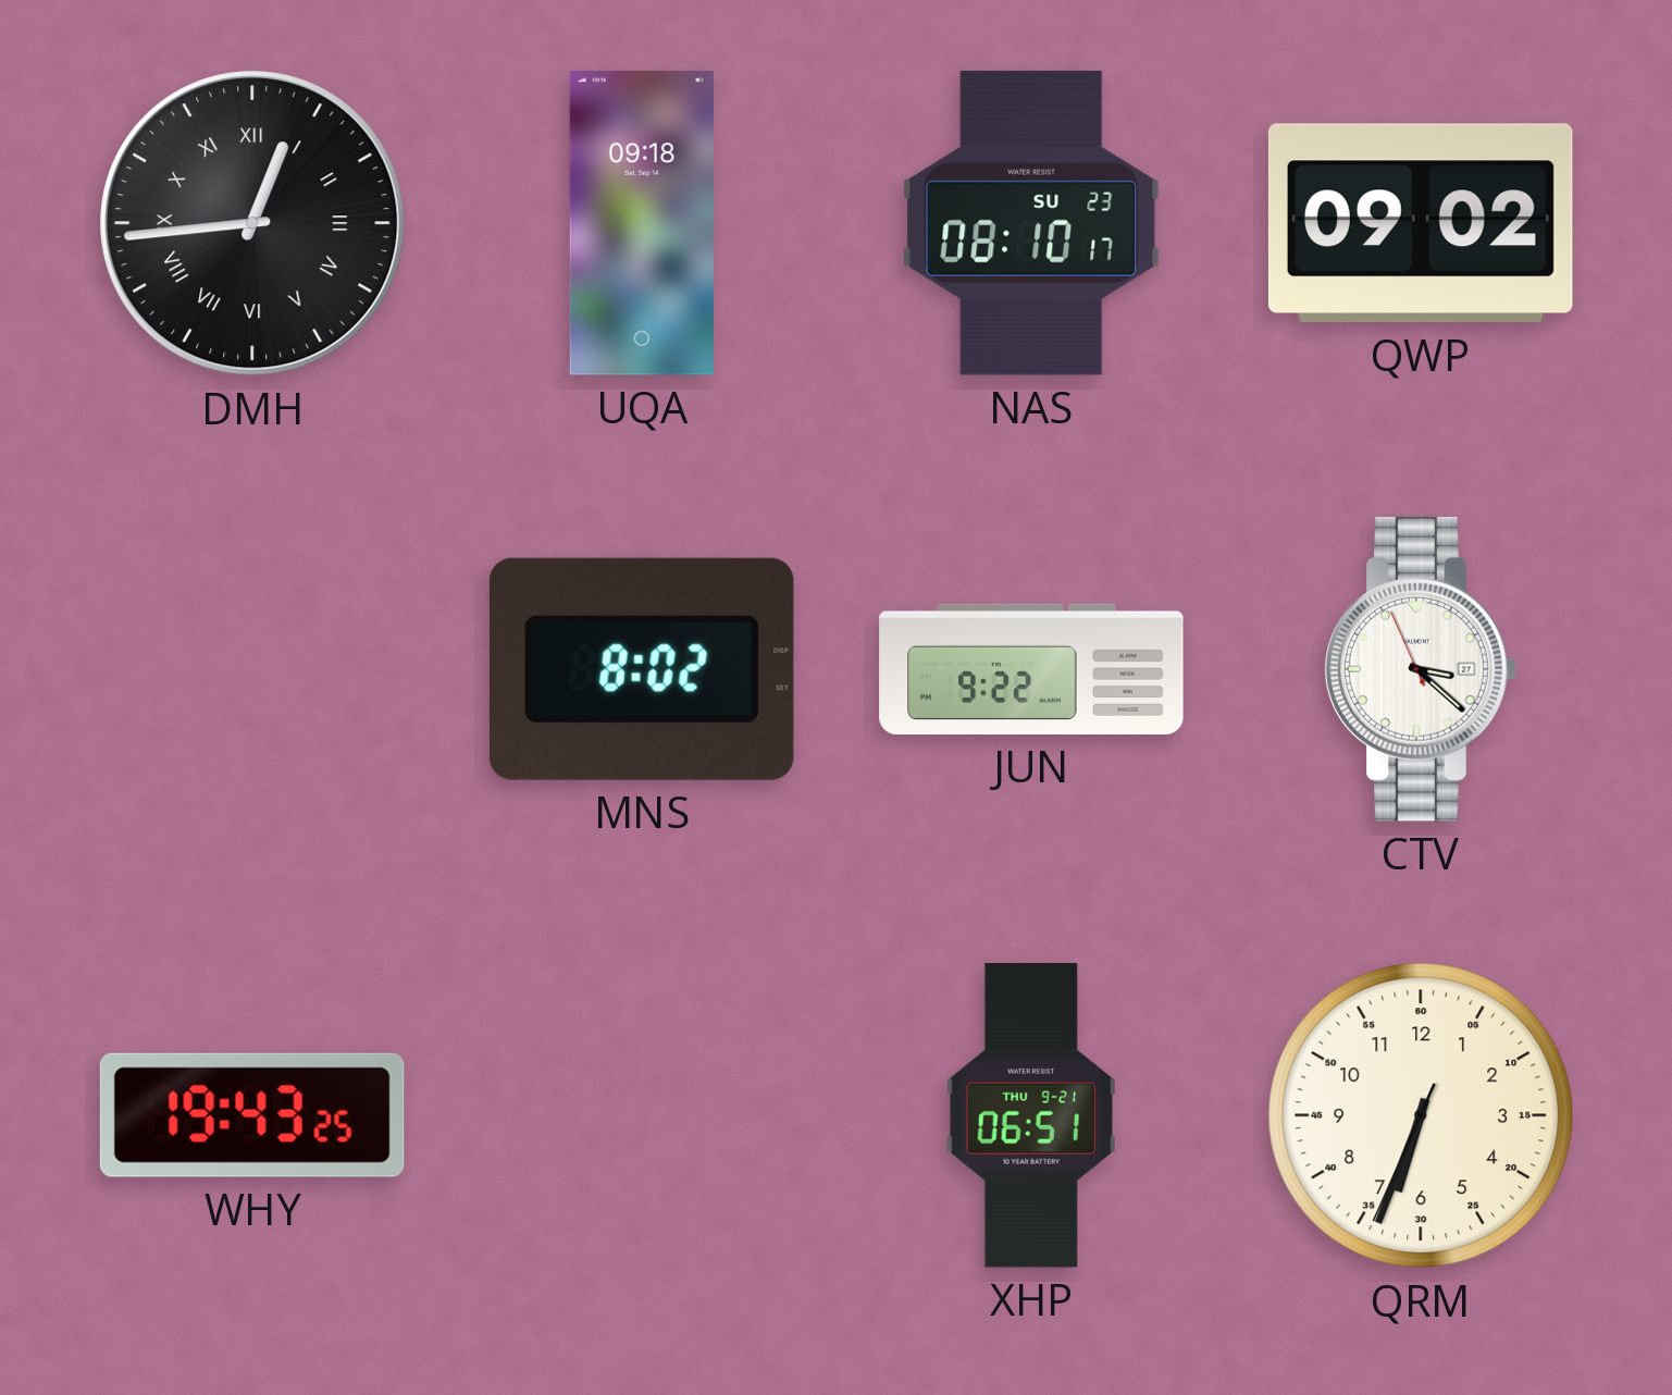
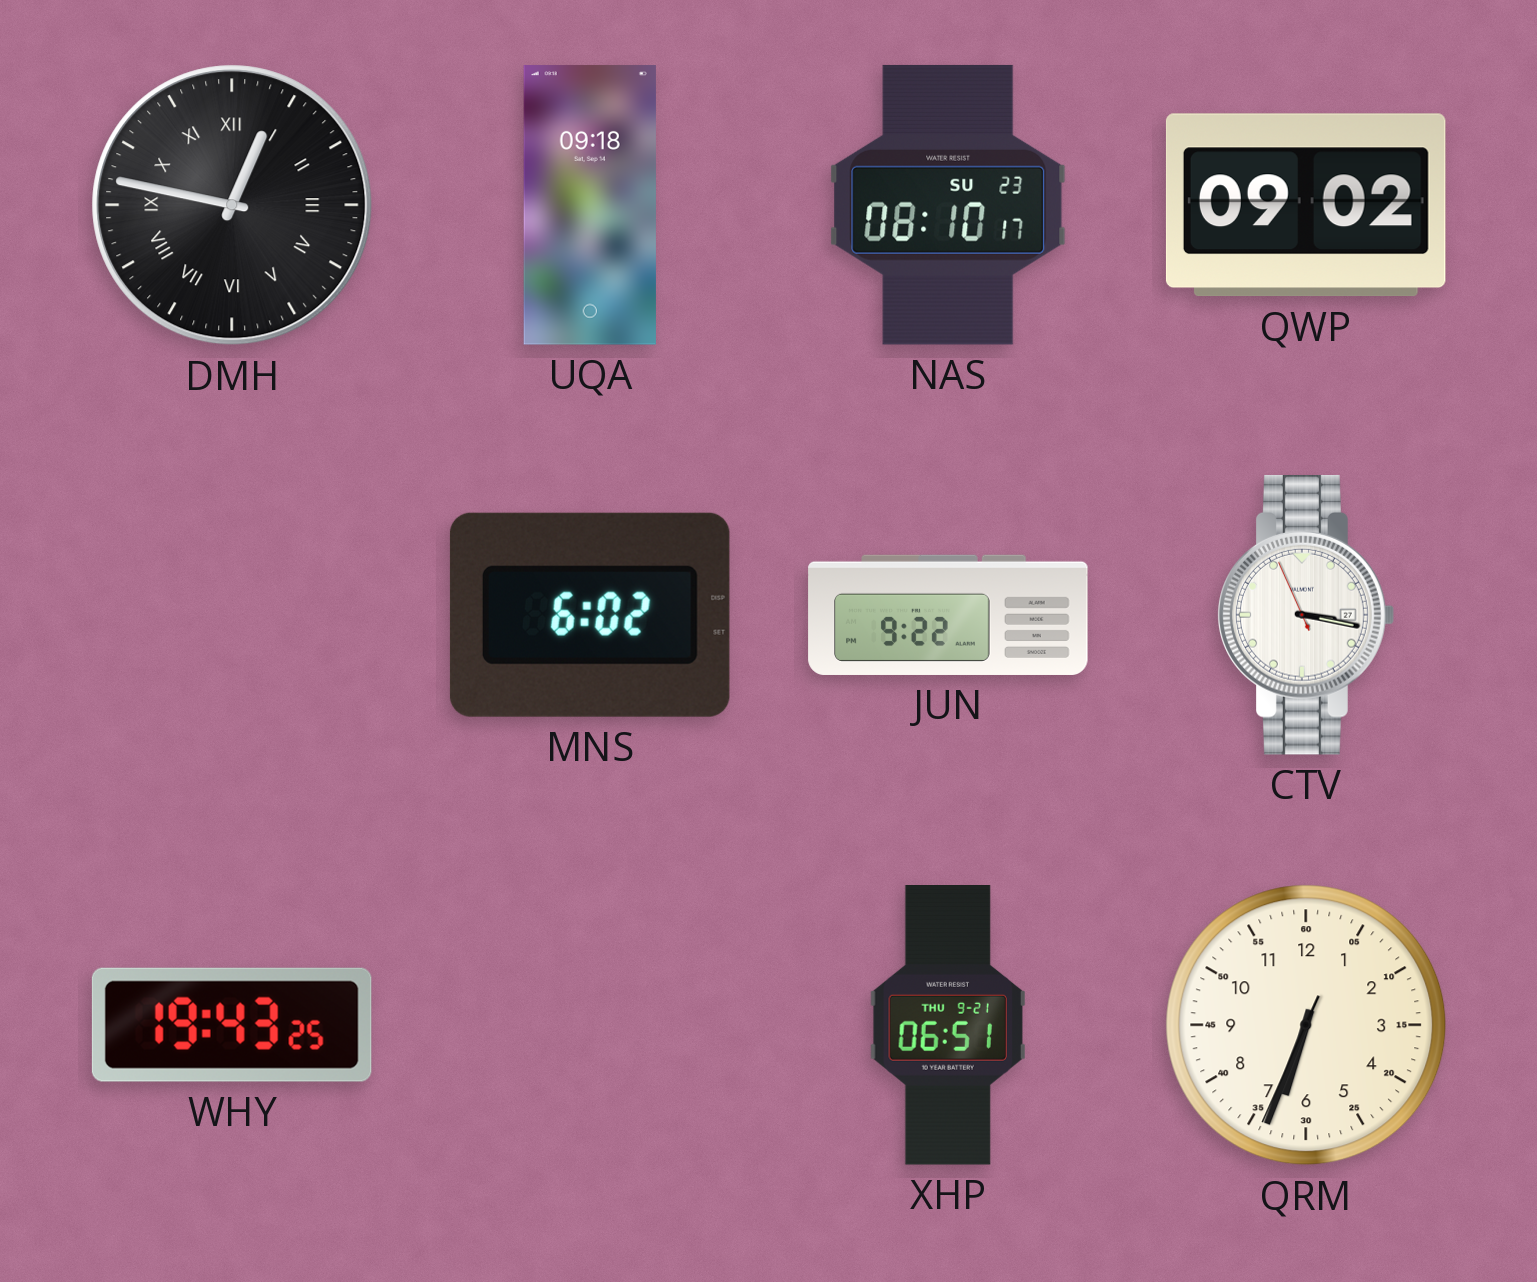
DMH: 12:44 -> 12:47 (232, 205)
MNS: 8:02 -> 6:02 (590, 615)
CTV: 3:21 -> 3:16 (1306, 615)
